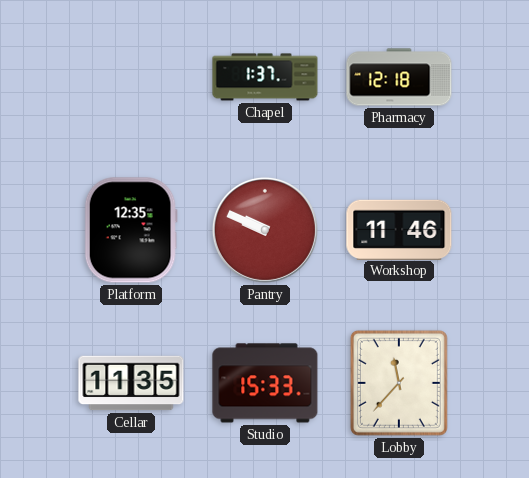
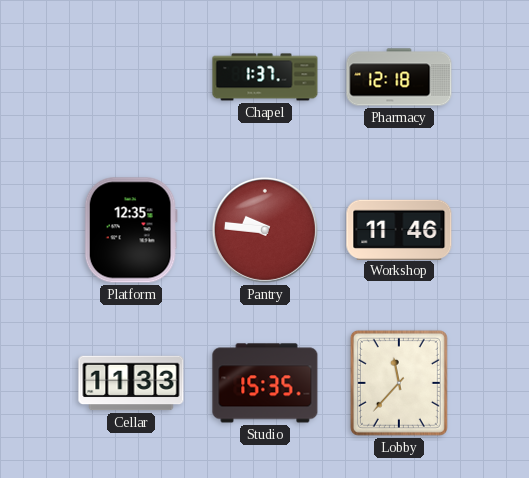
Pantry: 9:49 -> 9:46 (265, 230)
Cellar: 11:35 -> 11:33 (131, 383)
Studio: 15:33 -> 15:35 (265, 383)
